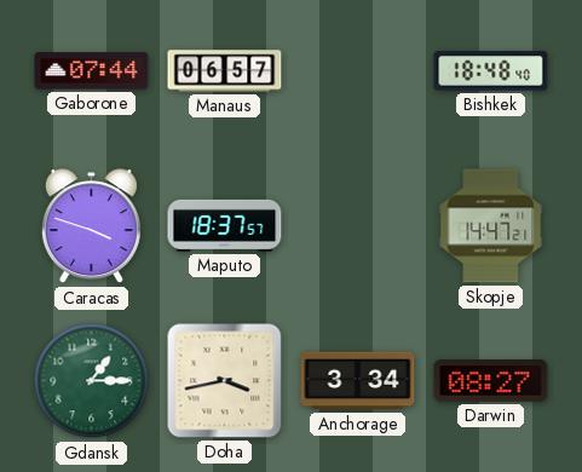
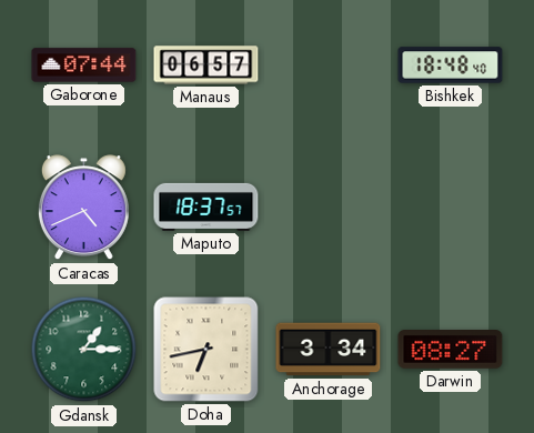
Caracas: 3:48 -> 4:41 (83, 208)
Skopje: 14:47 -> none (491, 226)
Doha: 3:43 -> 6:43 (206, 350)
